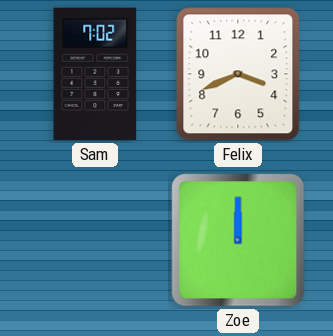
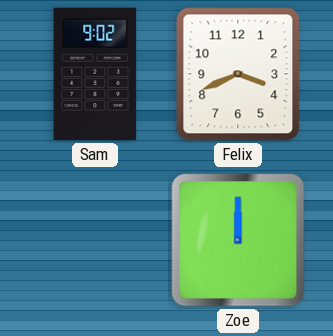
Sam: 7:02 -> 9:02 (95, 74)
